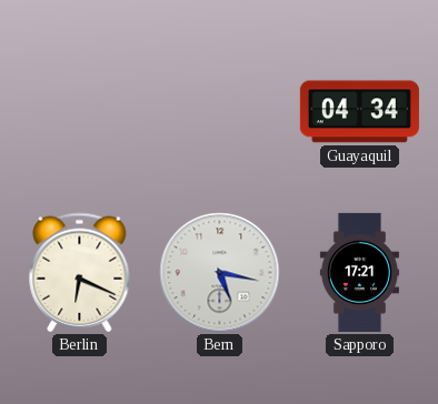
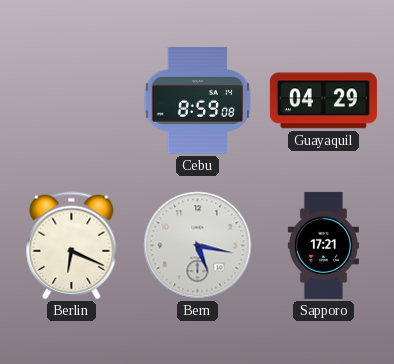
Cebu: none -> 8:59 (198, 100)
Guayaquil: 04:34 -> 04:29 (323, 101)
